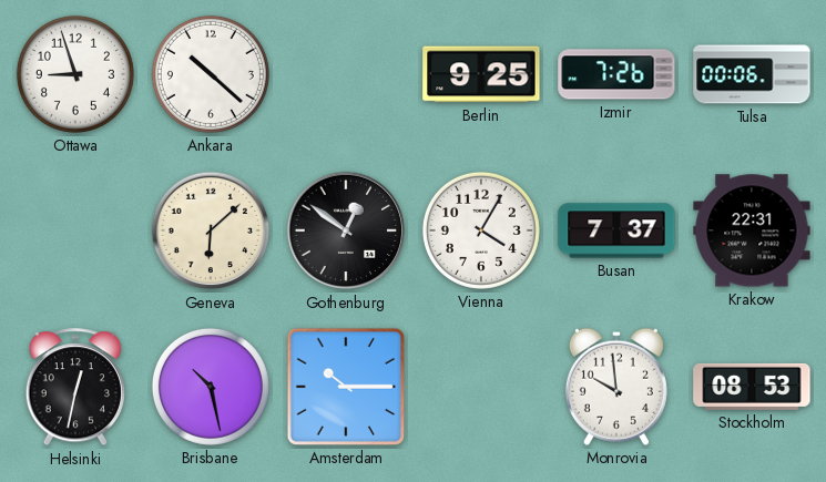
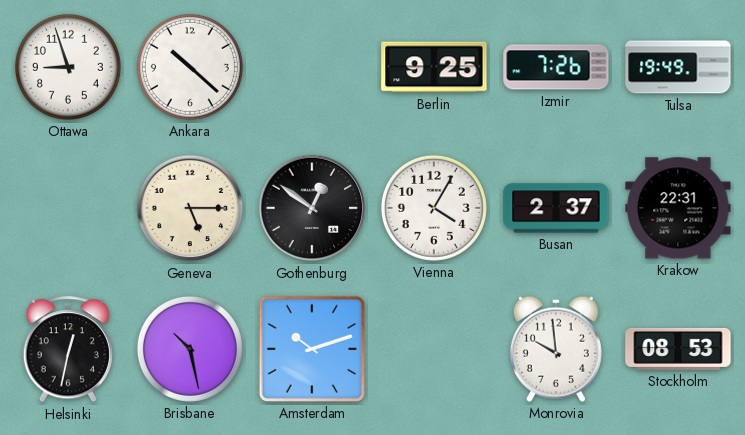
Tulsa: 00:06 -> 19:49 (678, 67)
Geneva: 6:08 -> 5:15 (190, 208)
Busan: 7:37 -> 2:37 (556, 208)
Amsterdam: 10:15 -> 10:12 (312, 349)
